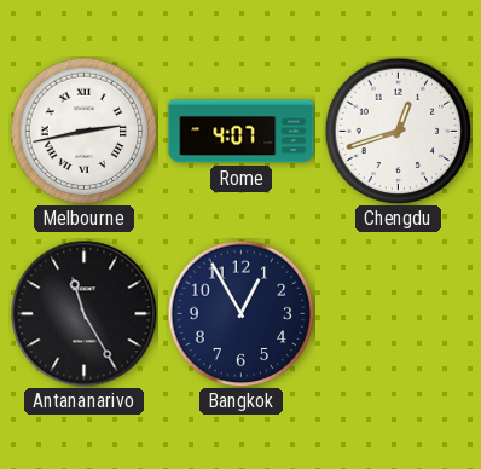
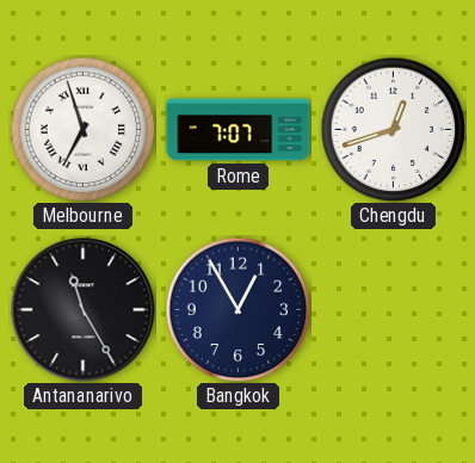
Melbourne: 2:43 -> 6:57 (82, 129)
Rome: 4:07 -> 7:07 (239, 130)
